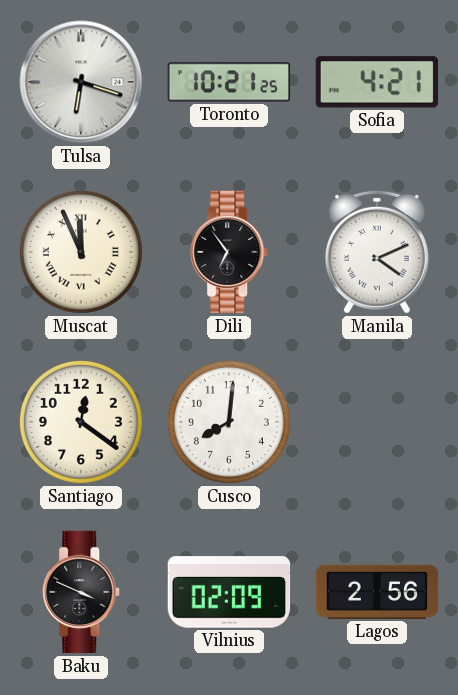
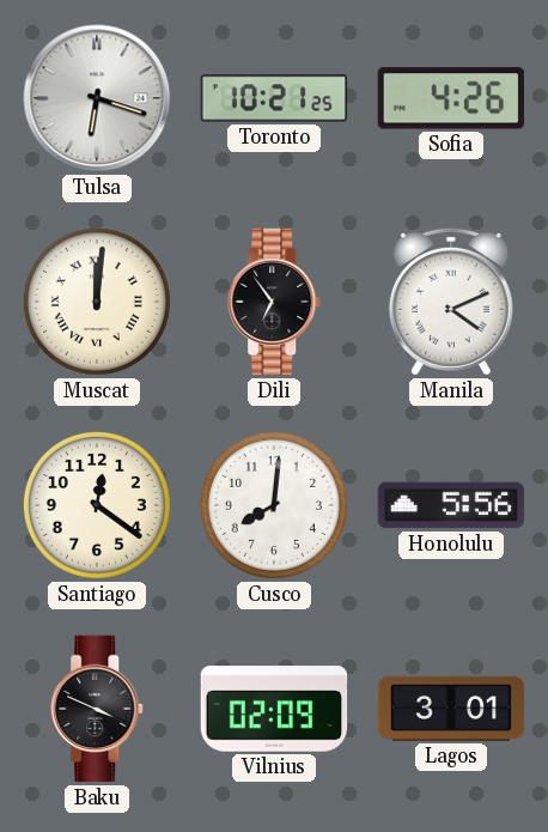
Sofia: 4:21 -> 4:26 (450, 98)
Muscat: 11:56 -> 12:01 (97, 302)
Honolulu: none -> 5:56 (451, 505)
Lagos: 2:56 -> 3:01 (451, 709)
